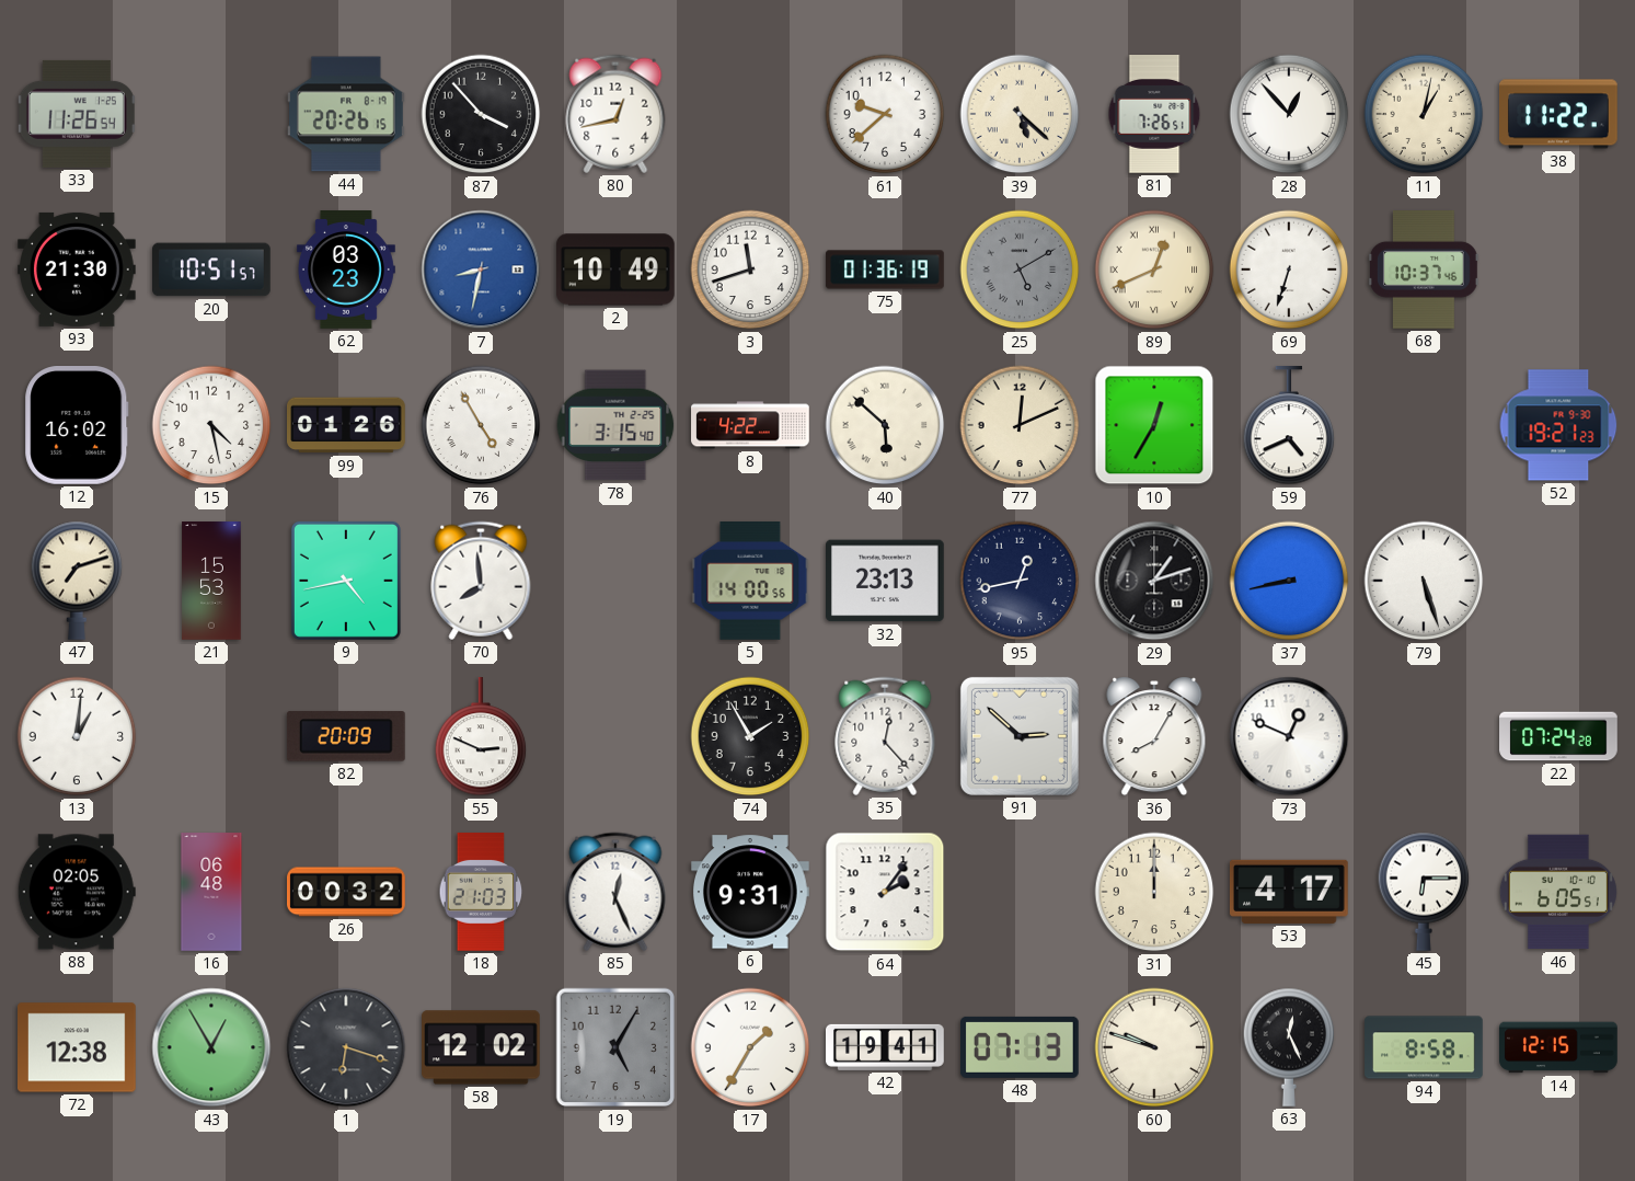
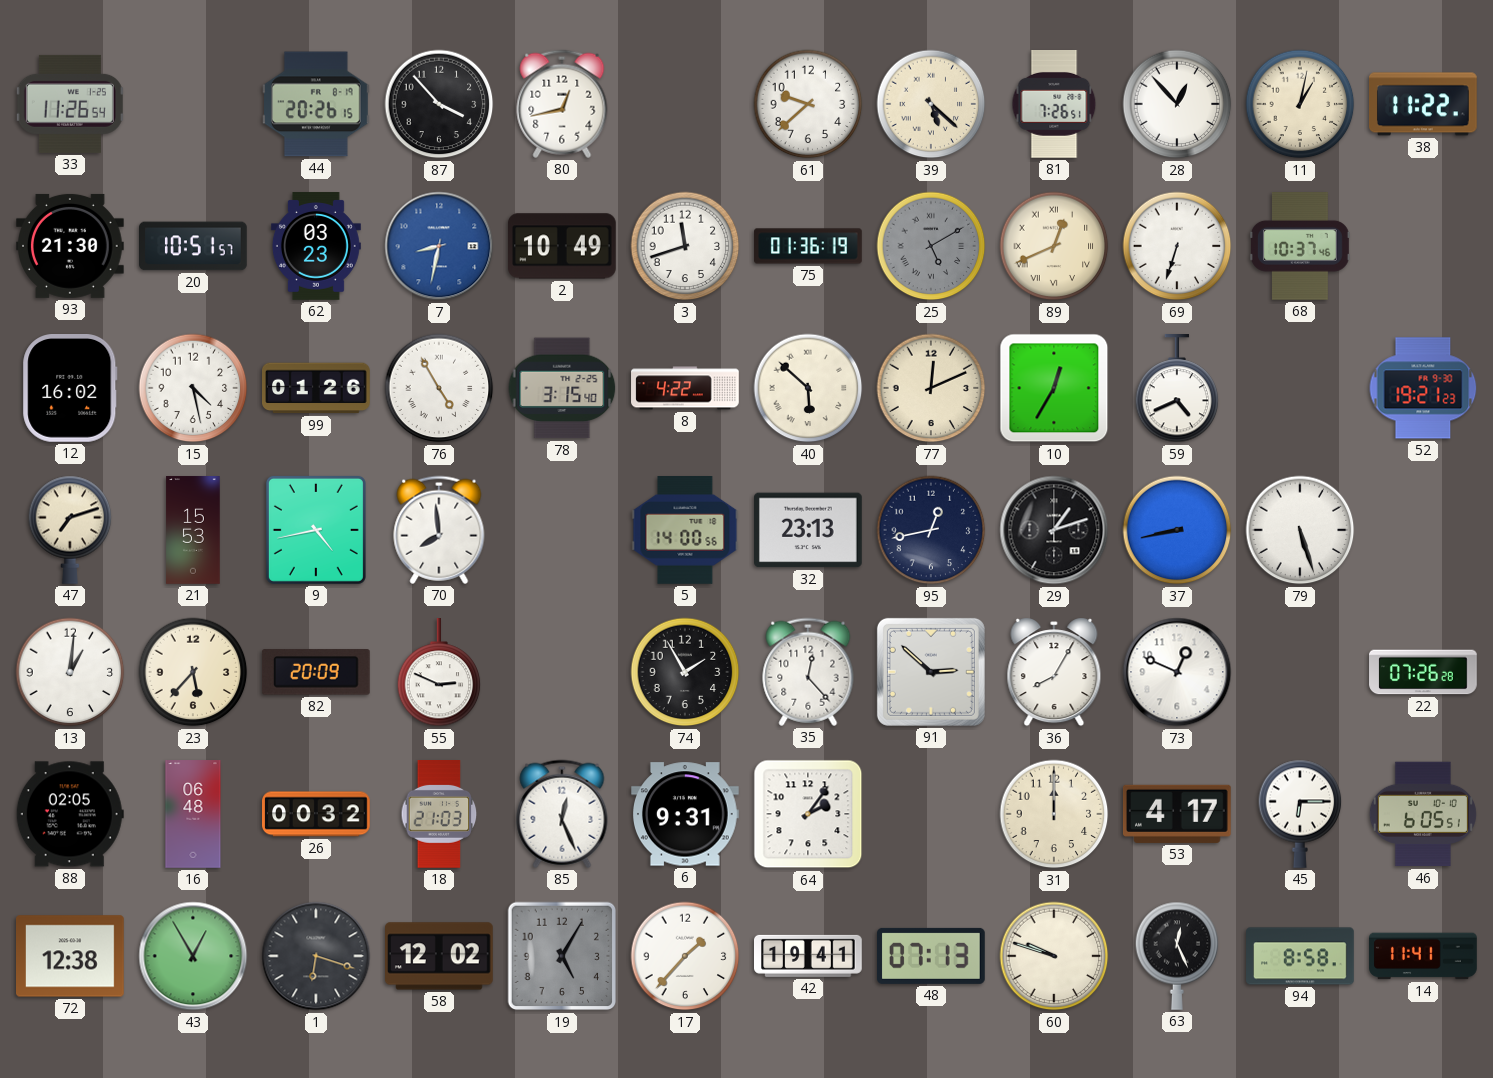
23: none -> 5:37 (193, 672)
22: 07:24 -> 07:26 (1423, 672)
17: 1:35 -> 1:37 (685, 956)
14: 12:15 -> 11:41 (1423, 956)
